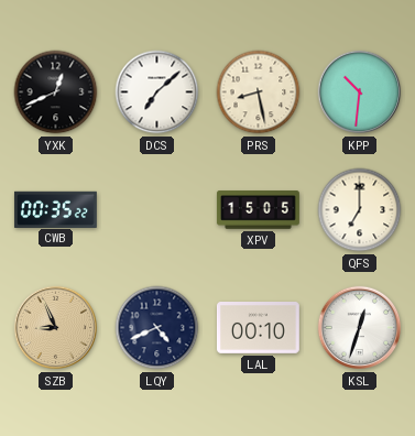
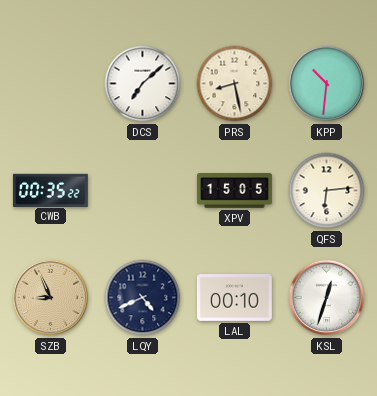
YXK: 12:41 -> none (56, 92)
QFS: 7:00 -> 6:14 (327, 191)
